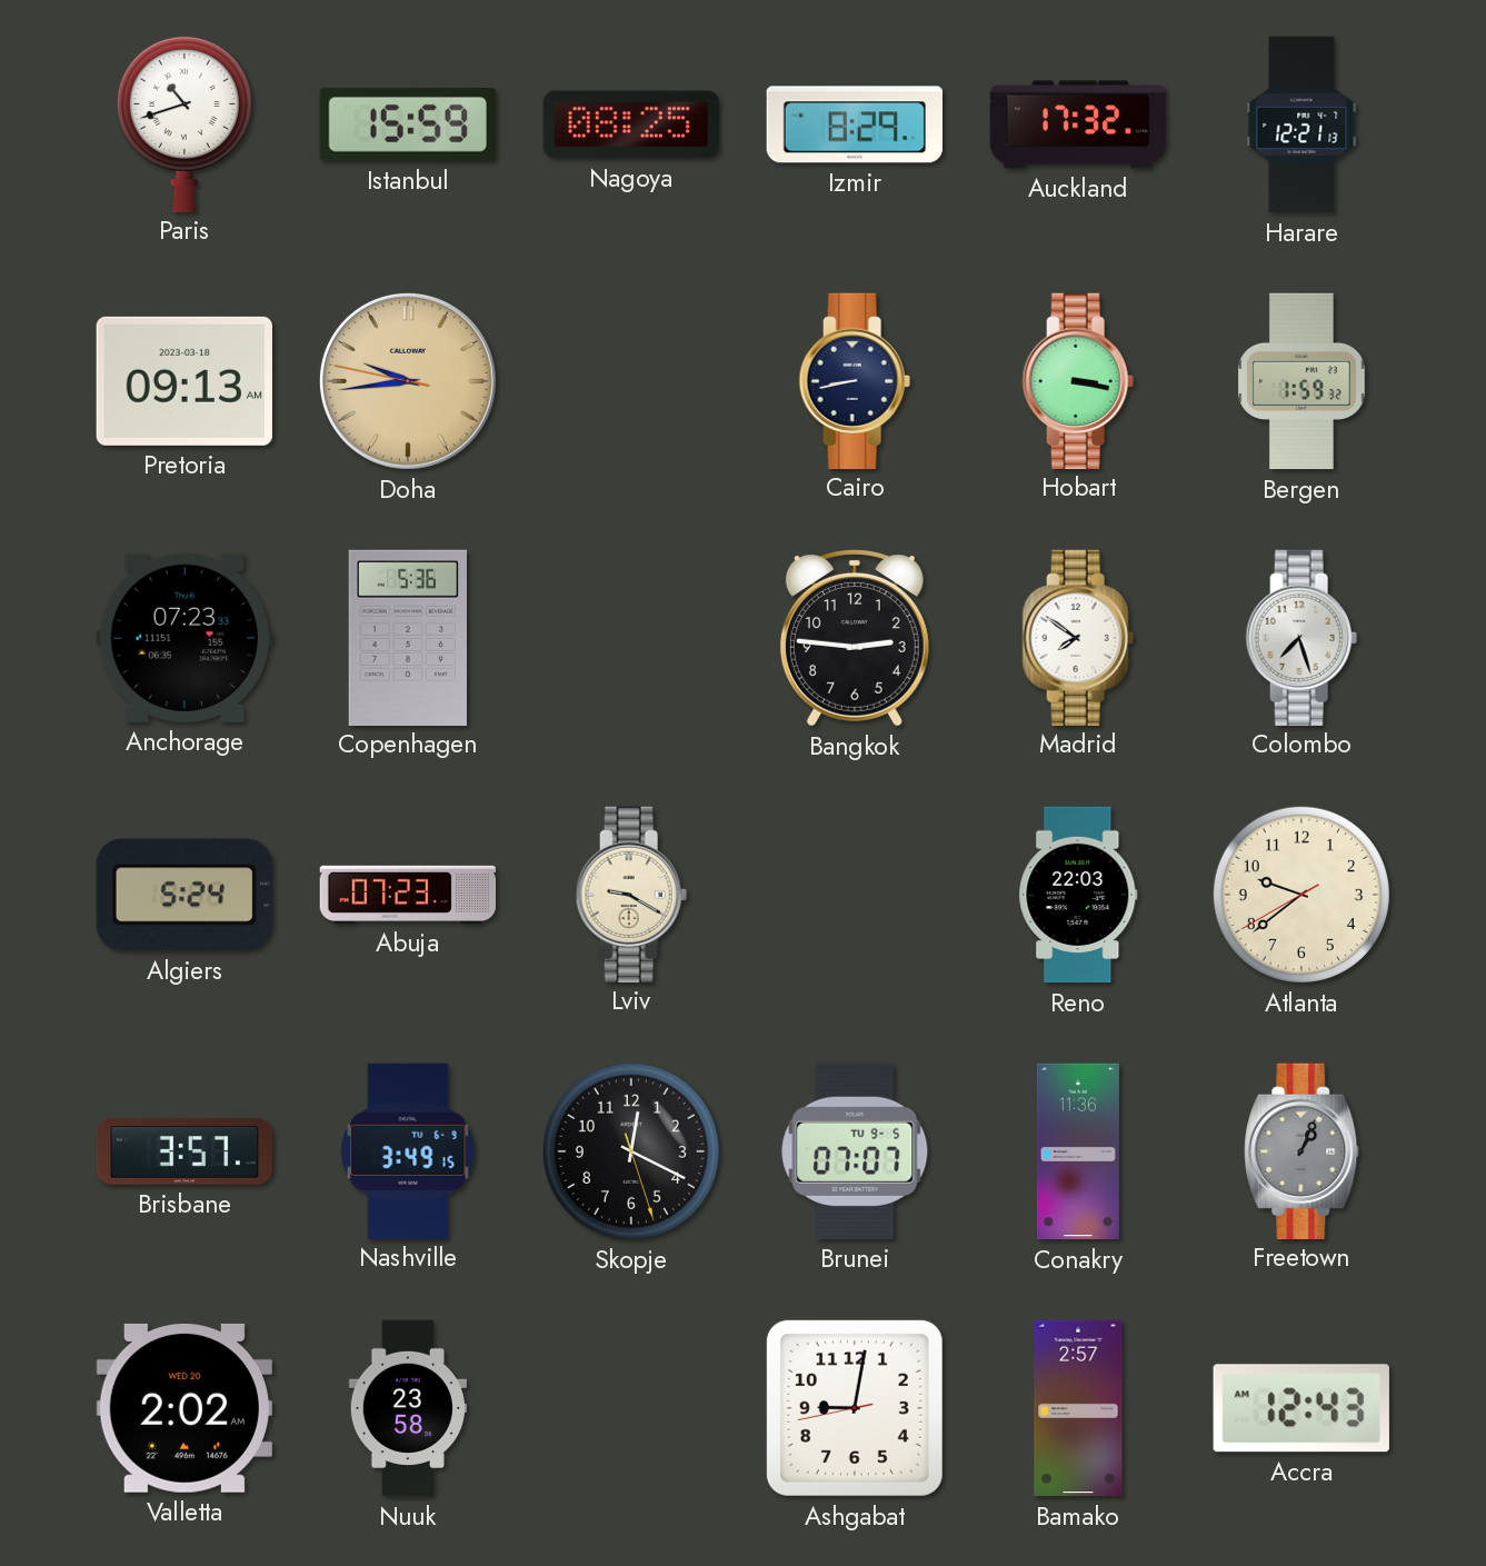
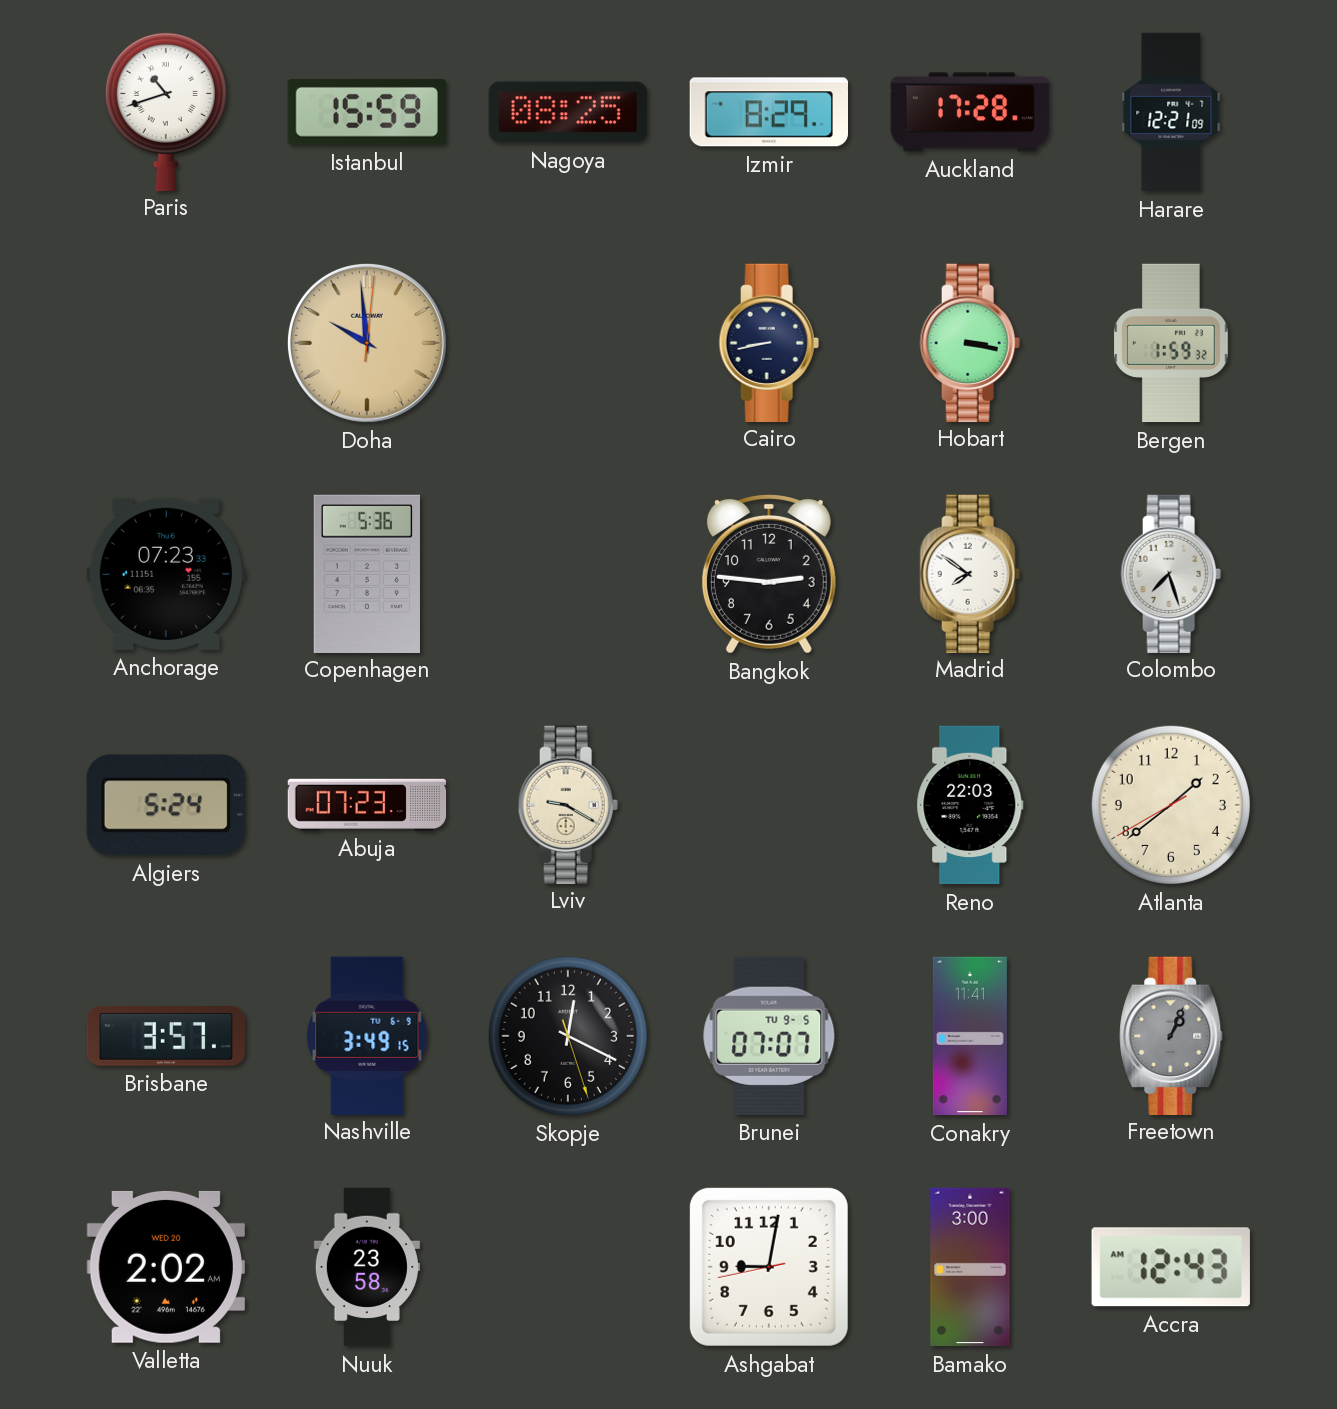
Auckland: 17:32 -> 17:28 (970, 112)
Harare: 12:21:13 -> 12:21:09 (1171, 112)
Pretoria: 09:13 -> none (184, 381)
Doha: 9:43 -> 9:59 (367, 343)
Atlanta: 9:38 -> 1:38 (1171, 805)
Conakry: 11:36 -> 11:41 (970, 1036)
Bamako: 2:57 -> 3:00 (970, 1267)
